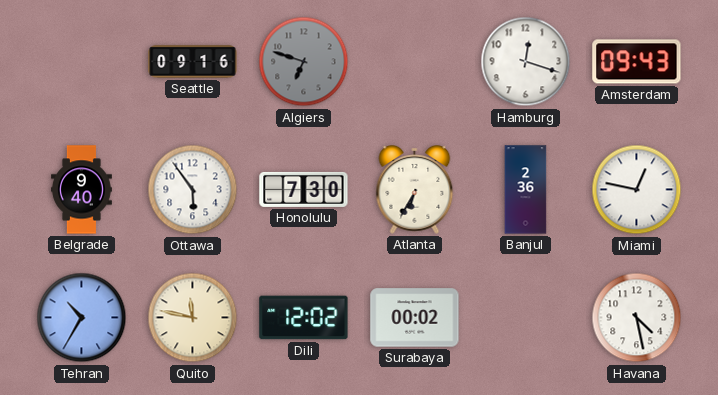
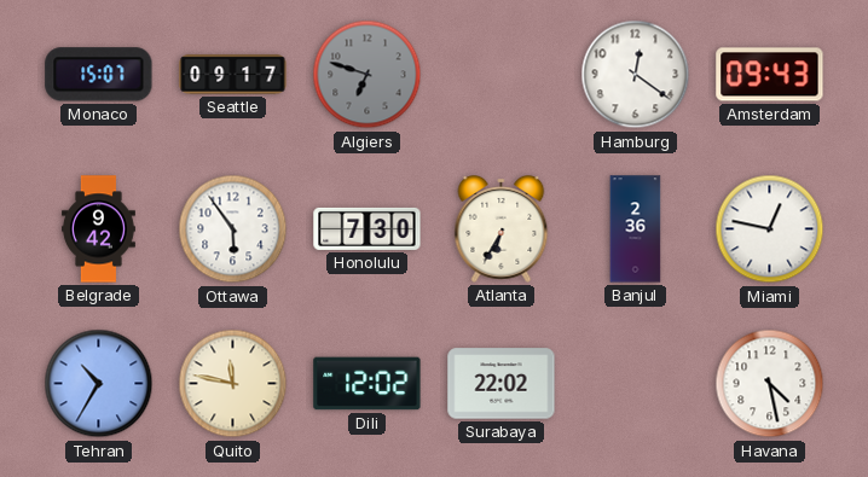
Monaco: none -> 15:07 (99, 75)
Seattle: 09:16 -> 09:17 (233, 75)
Hamburg: 12:18 -> 12:21 (636, 75)
Belgrade: 9:40 -> 9:42 (98, 229)
Surabaya: 00:02 -> 22:02 (502, 384)
